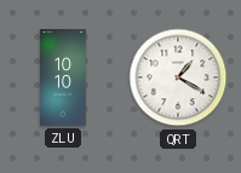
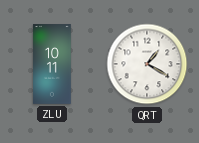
ZLU: 10:10 -> 10:11 (52, 64)
